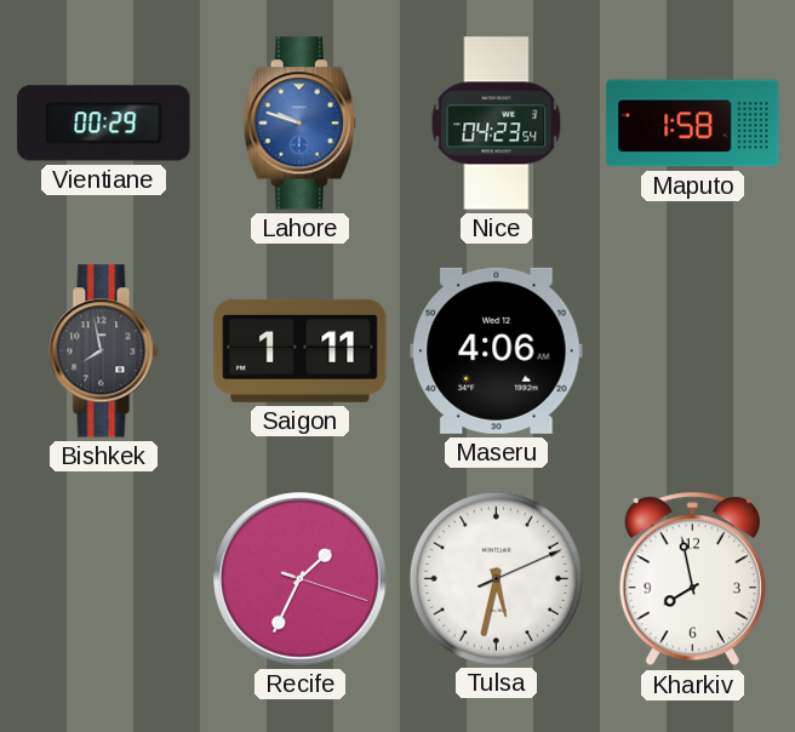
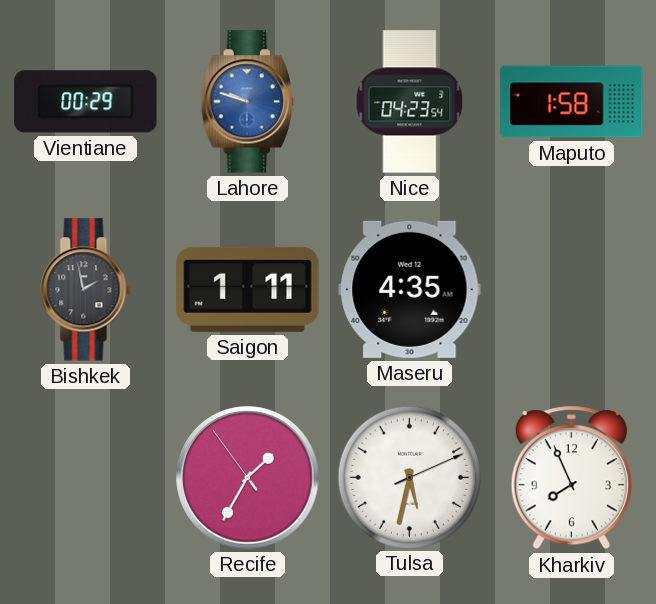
Bishkek: 7:58 -> 1:58 (86, 290)
Maseru: 4:06 -> 4:35 (410, 289)
Recife: 1:34:18 -> 1:34:54 (248, 478)
Kharkiv: 7:58 -> 7:56 (571, 478)
